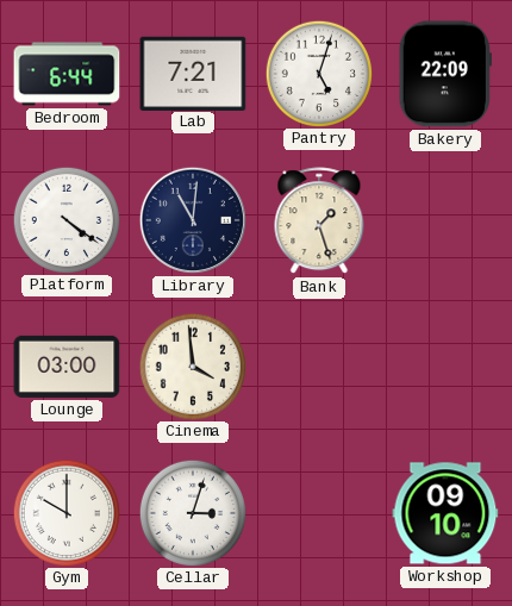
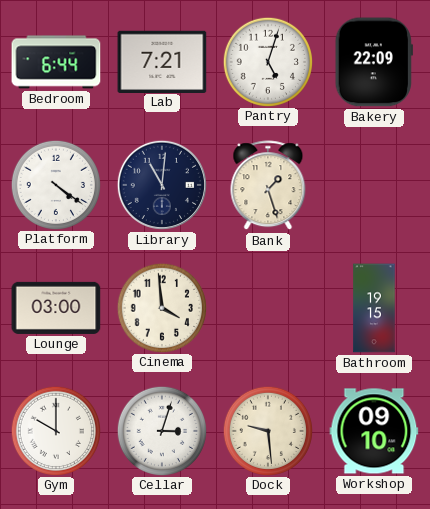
Bathroom: none -> 19:15 (374, 308)
Dock: none -> 9:29 (267, 430)
